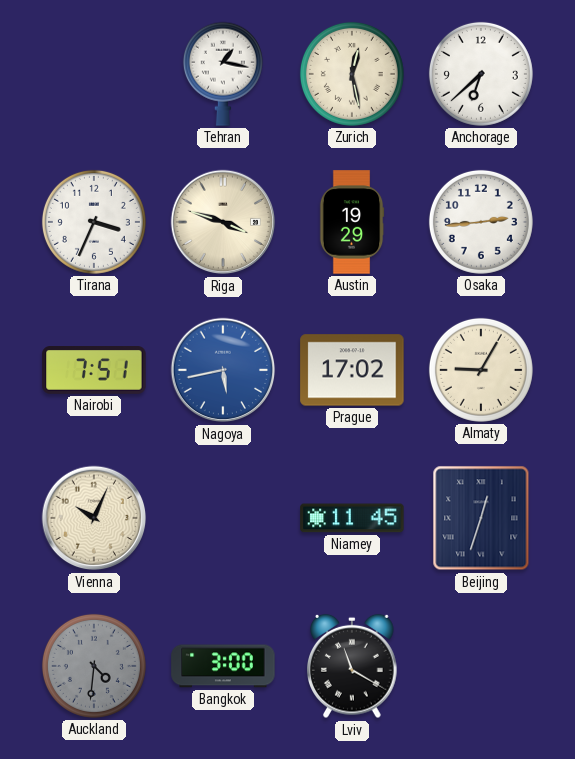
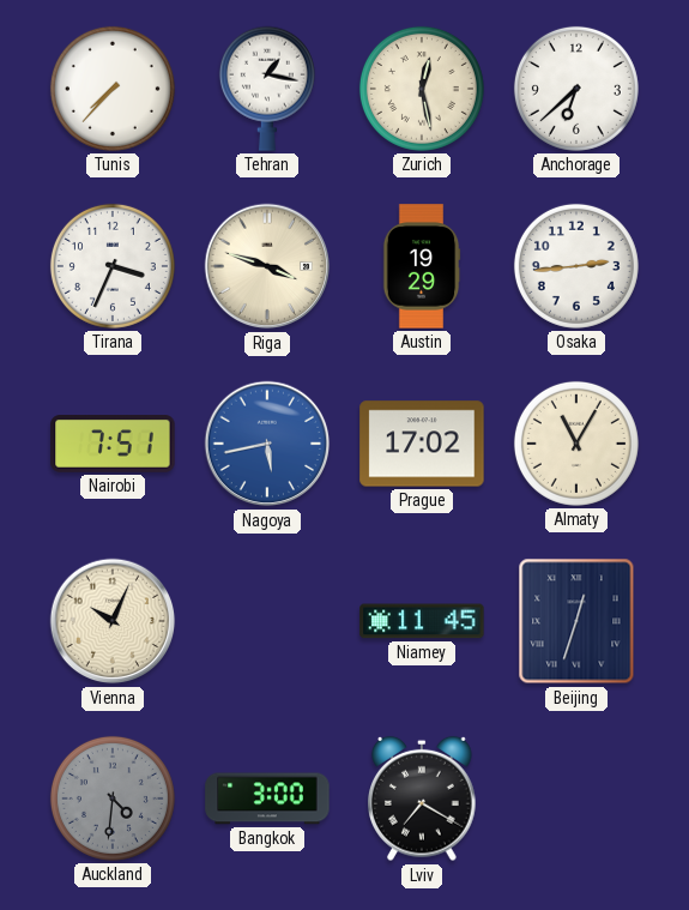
Tunis: none -> 7:37 (113, 89)
Almaty: 9:05 -> 11:05 (576, 444)
Lviv: 11:20 -> 7:20 (422, 798)
